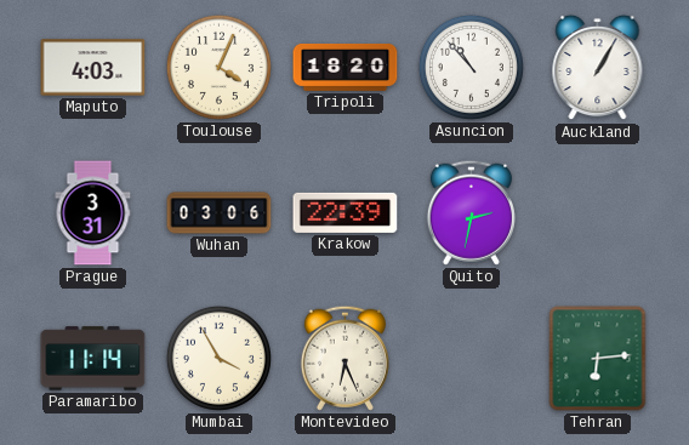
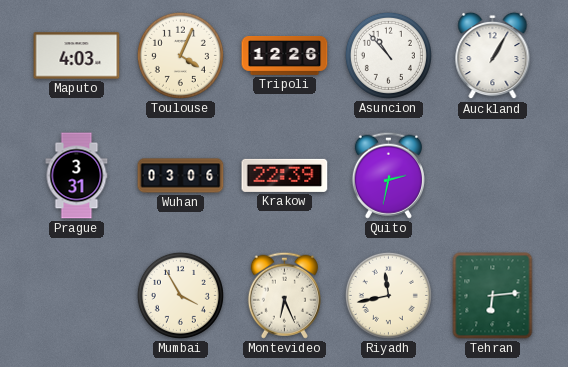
Tripoli: 18:20 -> 12:26 (285, 56)
Paramaribo: 11:14 -> none (93, 359)
Riyadh: none -> 11:43 (388, 295)
